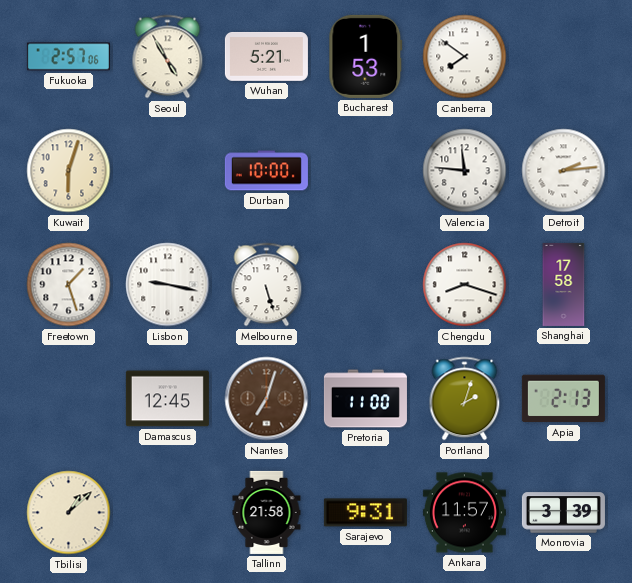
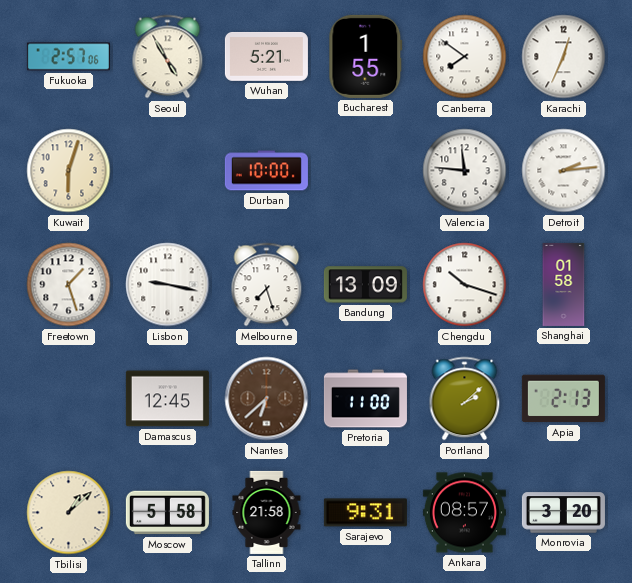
Bucharest: 1:53 -> 1:55 (366, 56)
Karachi: none -> 12:34 (564, 57)
Melbourne: 5:27 -> 7:27 (267, 285)
Bandung: none -> 13:09 (365, 285)
Chengdu: 8:18 -> 10:18 (465, 285)
Shanghai: 17:58 -> 01:58 (564, 284)
Nantes: 7:03 -> 6:38 (267, 399)
Portland: 2:03 -> 2:08 (465, 399)
Moscow: none -> 5:58 (167, 513)
Ankara: 11:57 -> 08:57 (464, 513)
Monrovia: 3:39 -> 3:20 (563, 513)
